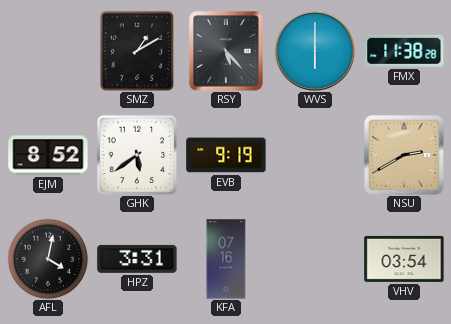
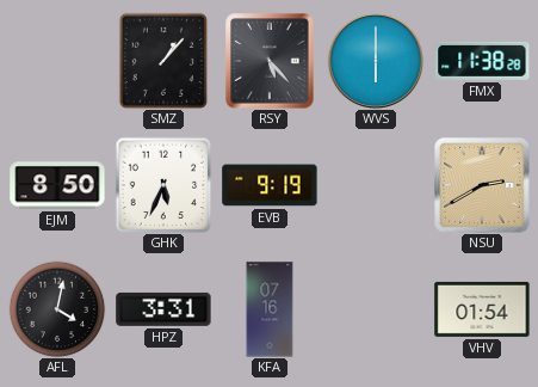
SMZ: 1:10 -> 1:07 (163, 60)
EJM: 8:52 -> 8:50 (57, 185)
GHK: 5:39 -> 5:34 (163, 185)
VHV: 03:54 -> 01:54 (482, 309)
